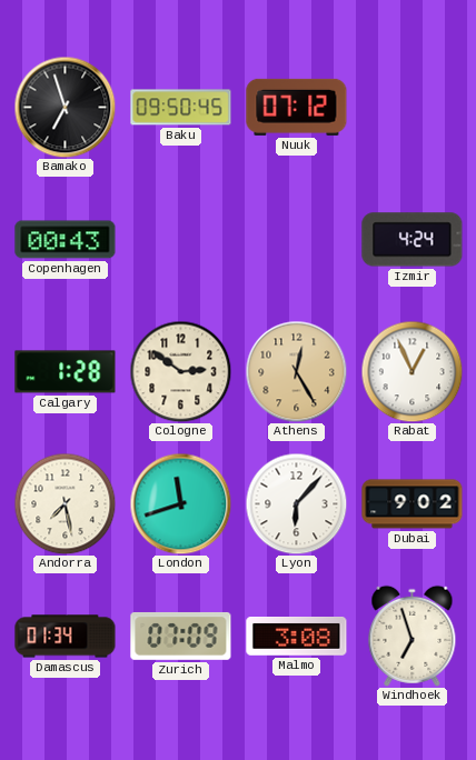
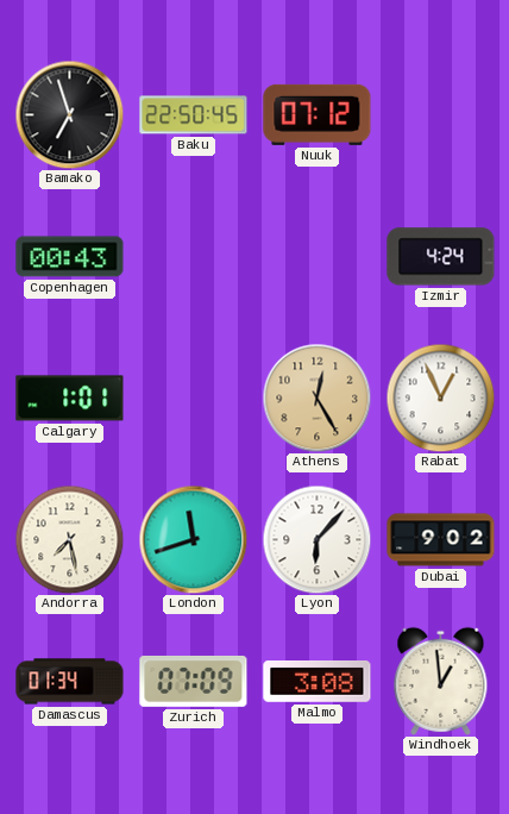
Baku: 09:50 -> 22:50 (194, 115)
Calgary: 1:28 -> 1:01 (70, 399)
Cologne: 2:51 -> none (180, 371)
Windhoek: 6:57 -> 12:59 (441, 681)
